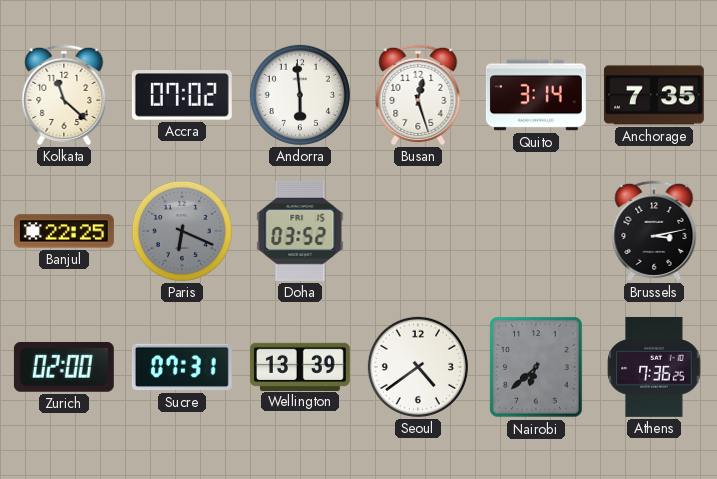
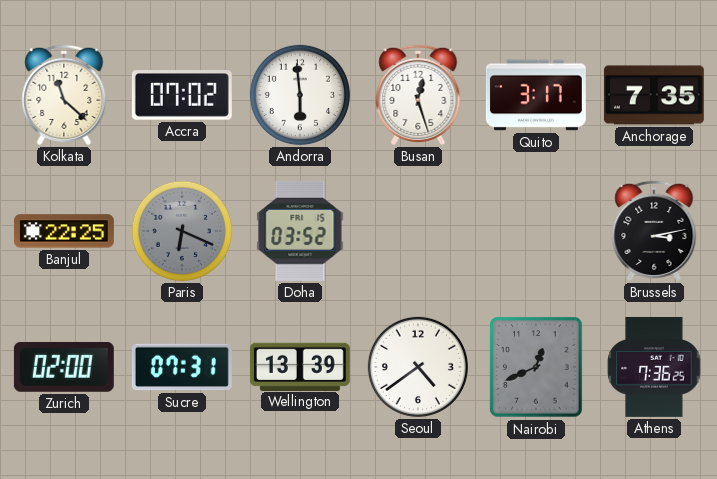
Quito: 3:14 -> 3:17 (536, 95)
Nairobi: 6:38 -> 12:41 (536, 367)
